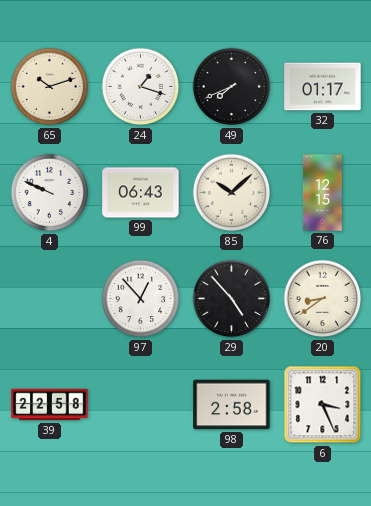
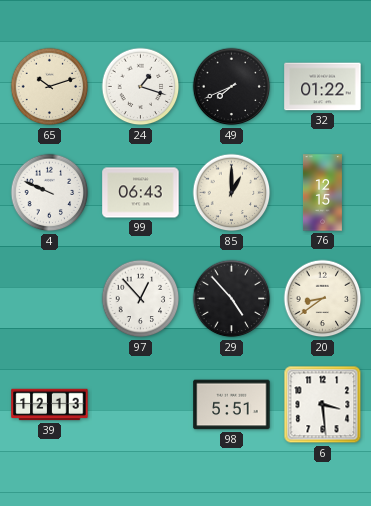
32: 01:17 -> 01:22 (323, 87)
85: 10:08 -> 1:00 (232, 193)
39: 22:58 -> 12:13 (50, 405)
98: 2:58 -> 5:51 (232, 405)
6: 3:26 -> 3:29 (323, 405)
